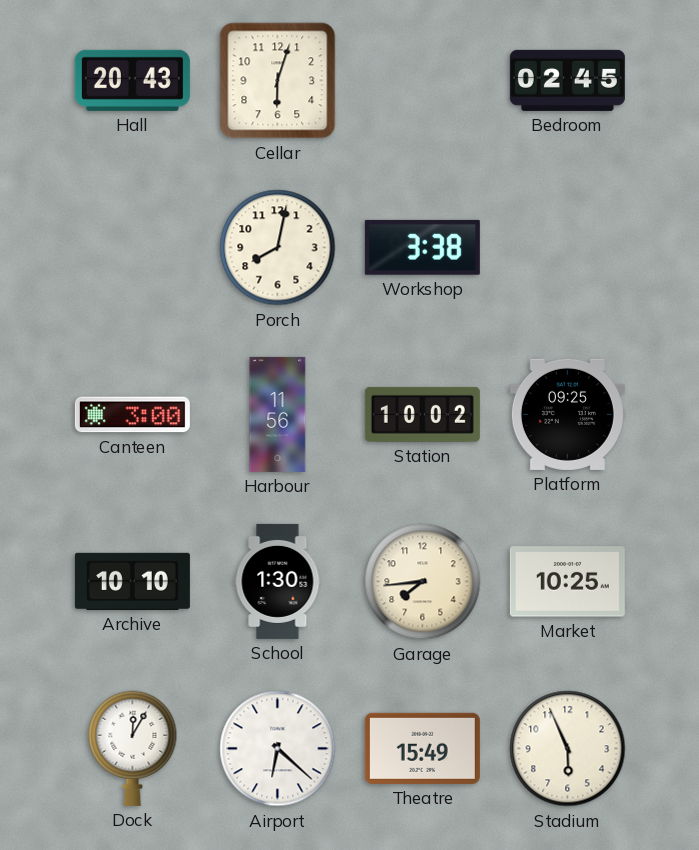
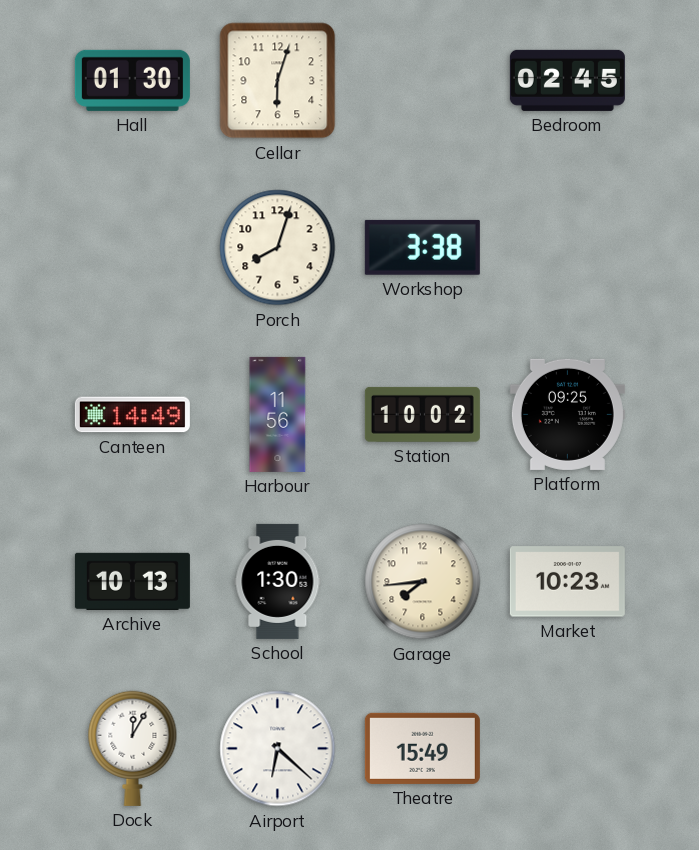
Hall: 20:43 -> 01:30 (132, 80)
Porch: 8:02 -> 8:03 (278, 248)
Canteen: 3:00 -> 14:49 (132, 415)
Archive: 10:10 -> 10:13 (132, 581)
Market: 10:25 -> 10:23 (567, 582)
Stadium: 5:56 -> none (568, 749)
